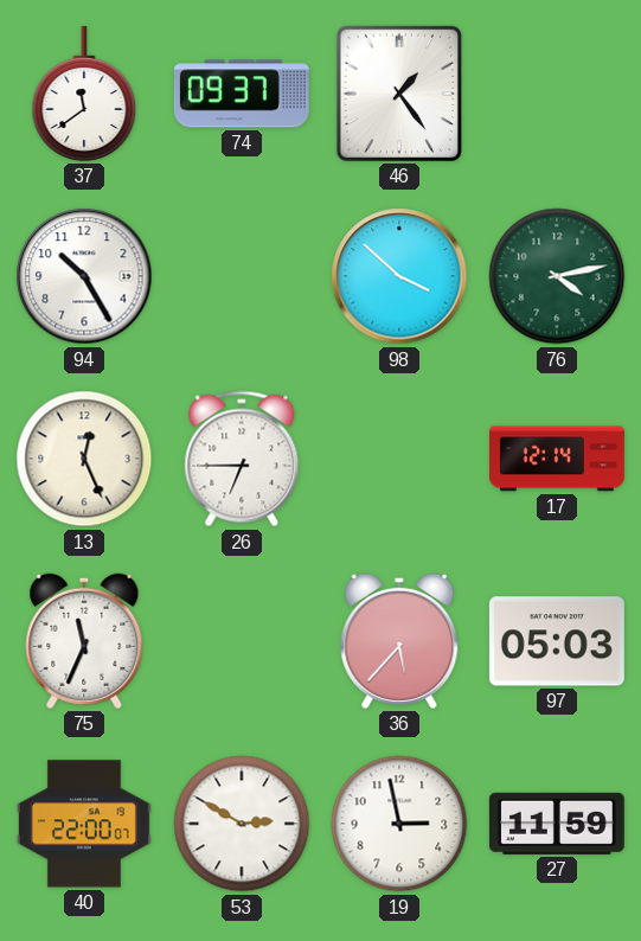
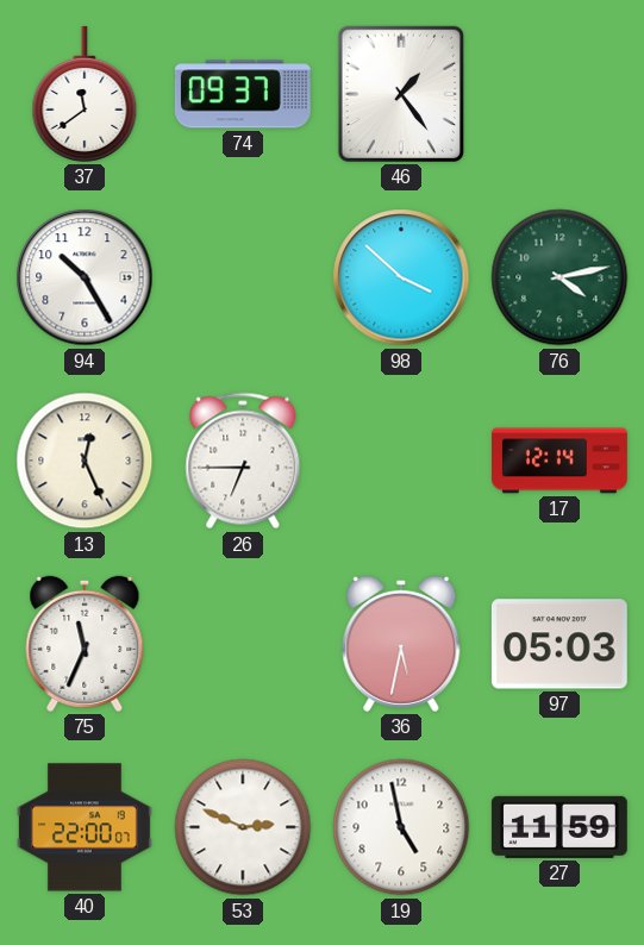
36: 5:37 -> 5:32 (401, 644)
53: 2:50 -> 2:49 (243, 827)
19: 2:58 -> 4:58 (401, 827)
